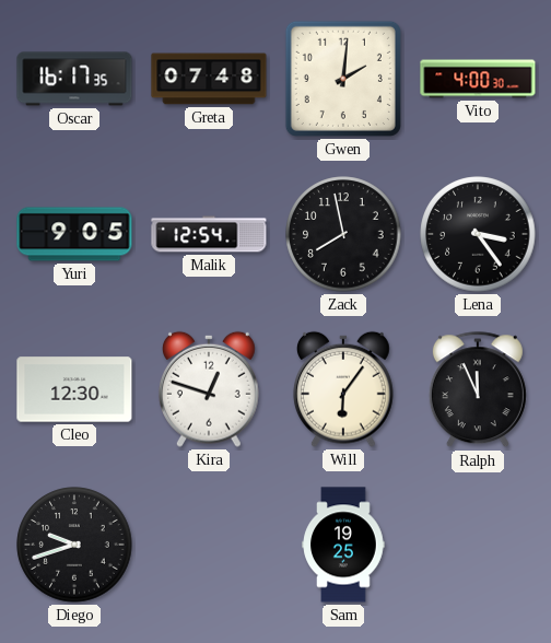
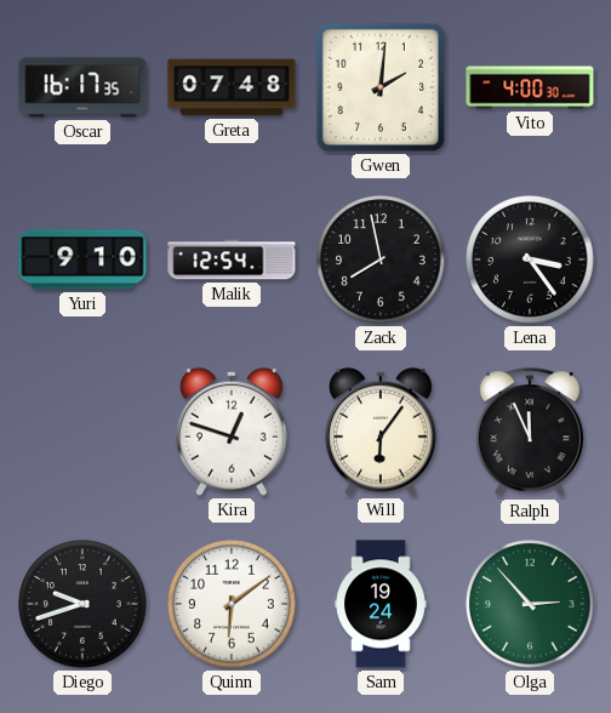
Yuri: 9:05 -> 9:10 (82, 259)
Cleo: 12:30 -> none (74, 389)
Quinn: none -> 6:09 (232, 604)
Sam: 19:25 -> 19:24 (381, 604)
Olga: none -> 2:53 (530, 604)
